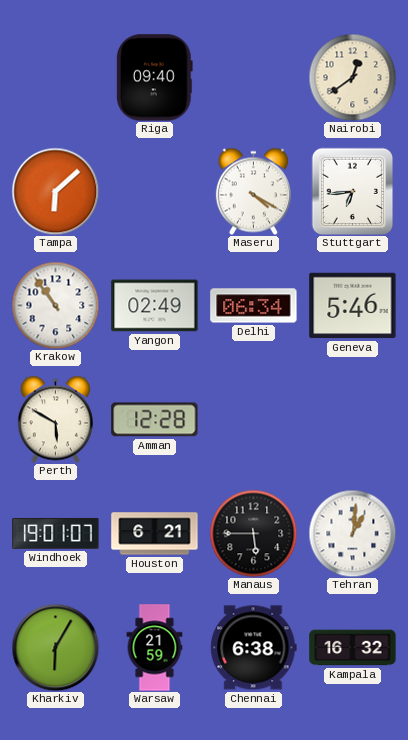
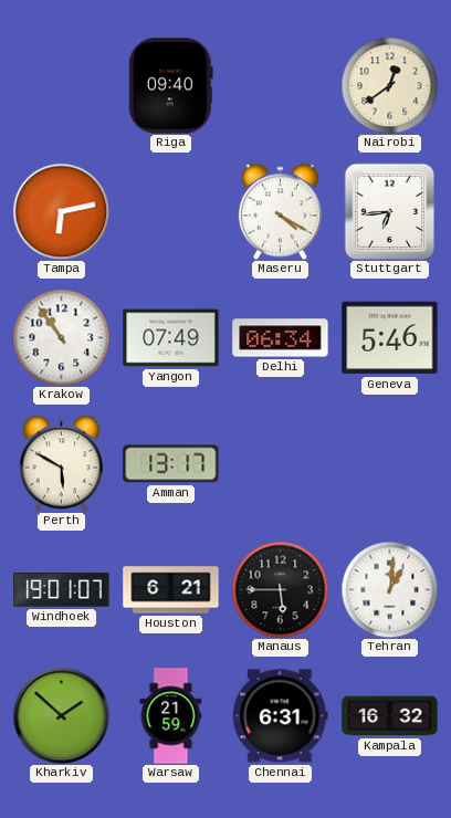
Tampa: 6:08 -> 6:13 (61, 211)
Yangon: 02:49 -> 07:49 (171, 338)
Amman: 12:28 -> 13:17 (171, 464)
Kharkiv: 6:05 -> 1:52 (61, 715)
Chennai: 6:38 -> 6:31 (281, 716)
